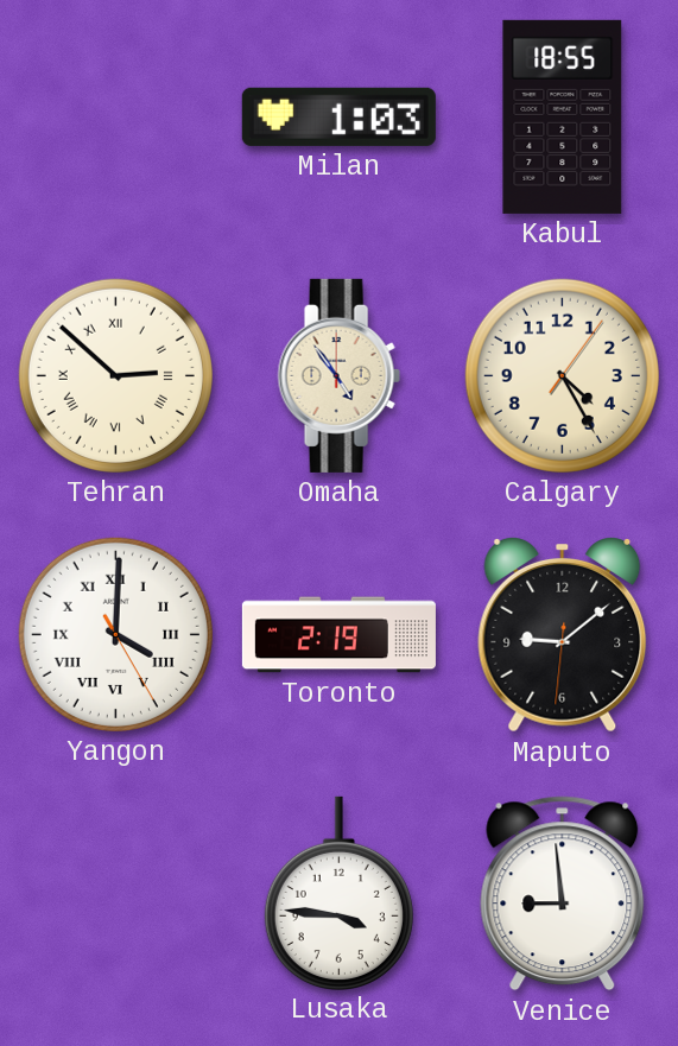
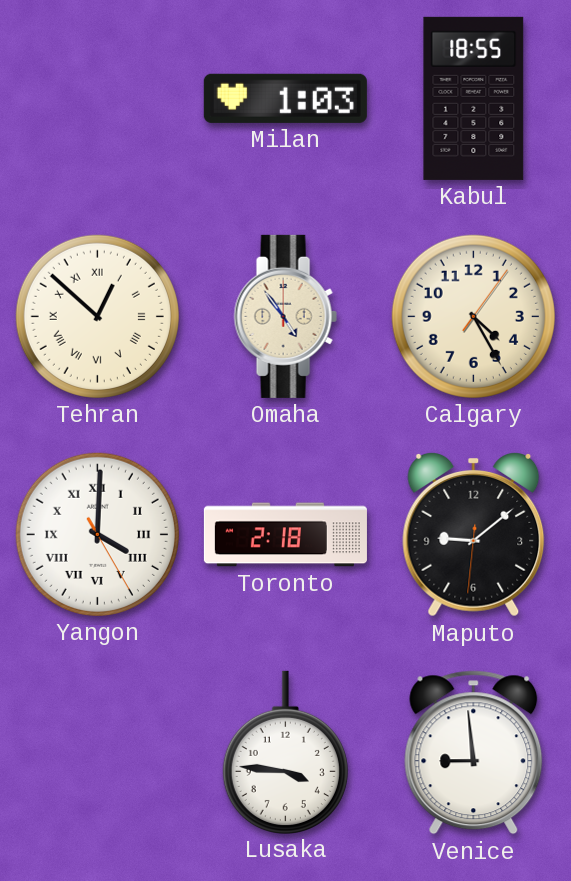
Tehran: 2:52 -> 12:52 (97, 316)
Toronto: 2:19 -> 2:18 (285, 535)
